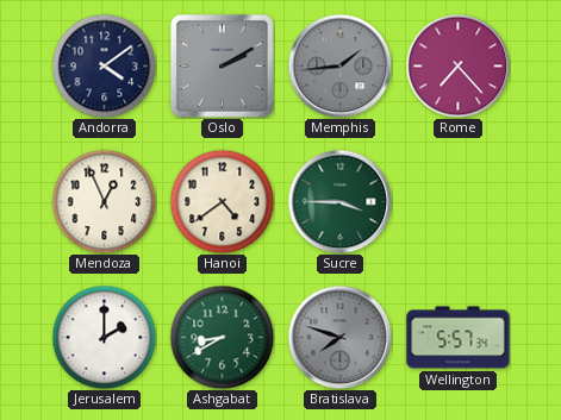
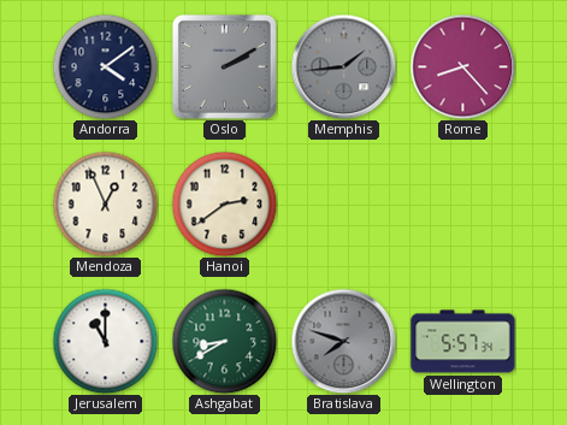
Rome: 7:23 -> 8:23 (462, 66)
Hanoi: 4:39 -> 2:39 (224, 203)
Sucre: 3:45 -> none (339, 201)
Jerusalem: 2:00 -> 11:00 (105, 341)
